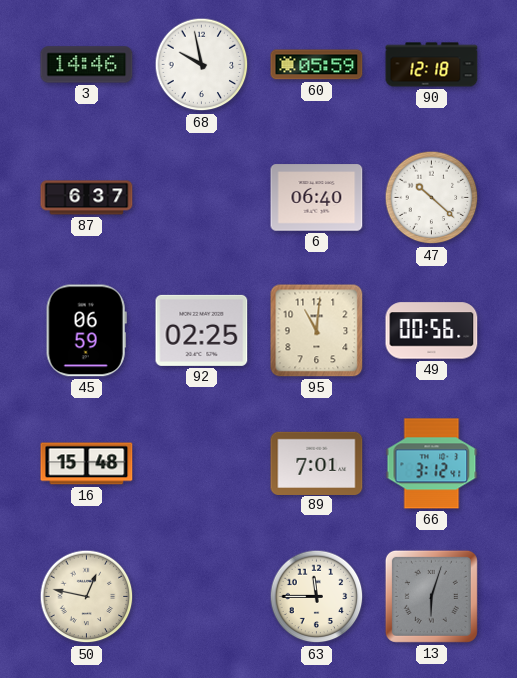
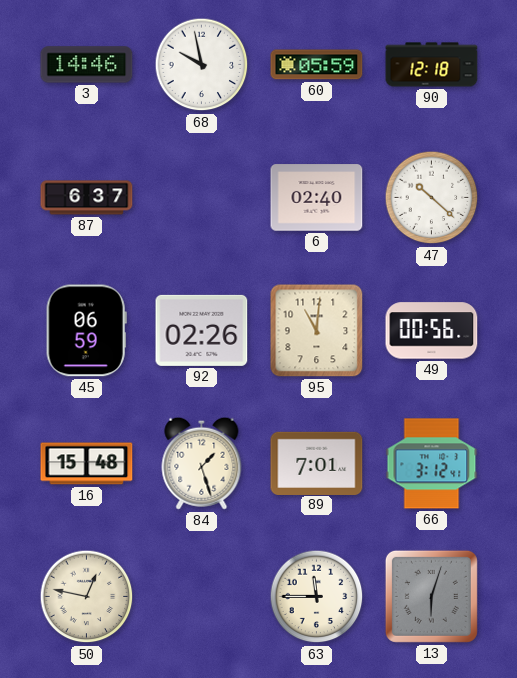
6: 06:40 -> 02:40 (317, 198)
92: 02:25 -> 02:26 (202, 330)
84: none -> 1:27 (202, 463)
